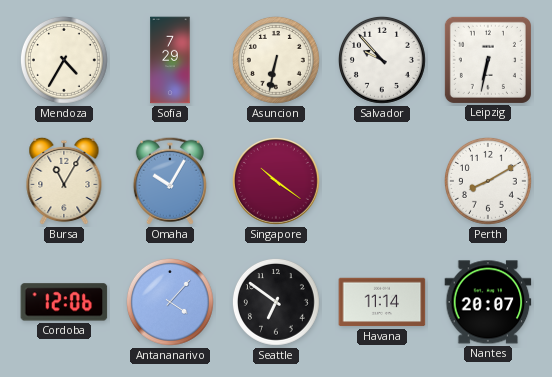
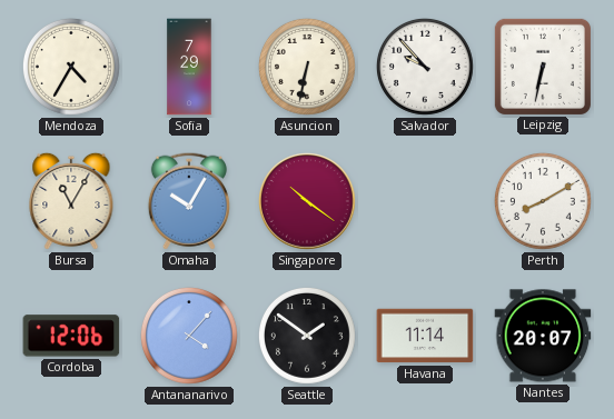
Seattle: 6:51 -> 1:51 (307, 336)
